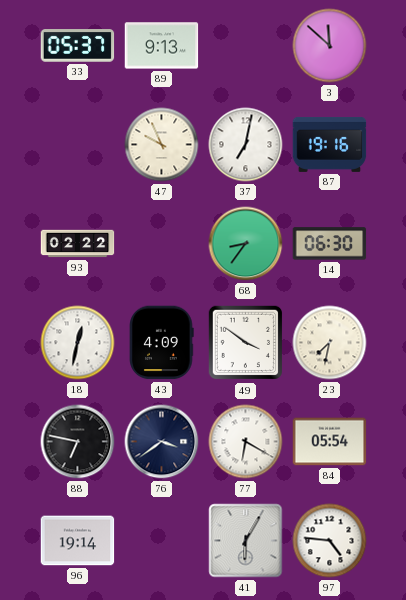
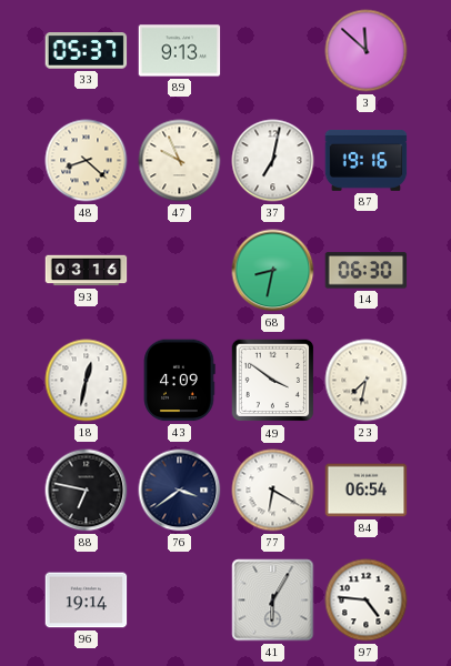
48: none -> 8:22 (87, 161)
93: 02:22 -> 03:16 (87, 271)
68: 8:36 -> 8:32 (273, 271)
84: 05:54 -> 06:54 (367, 491)
